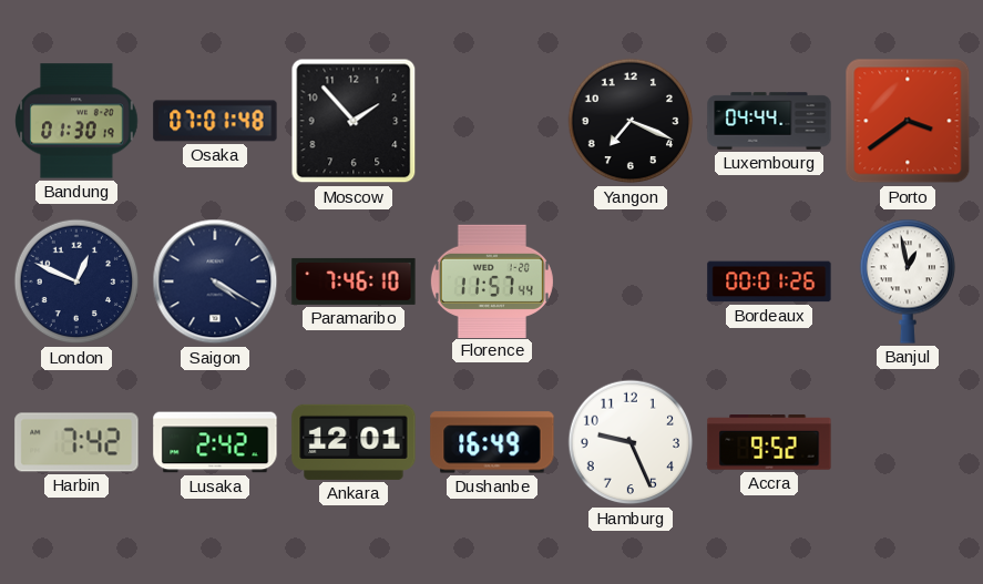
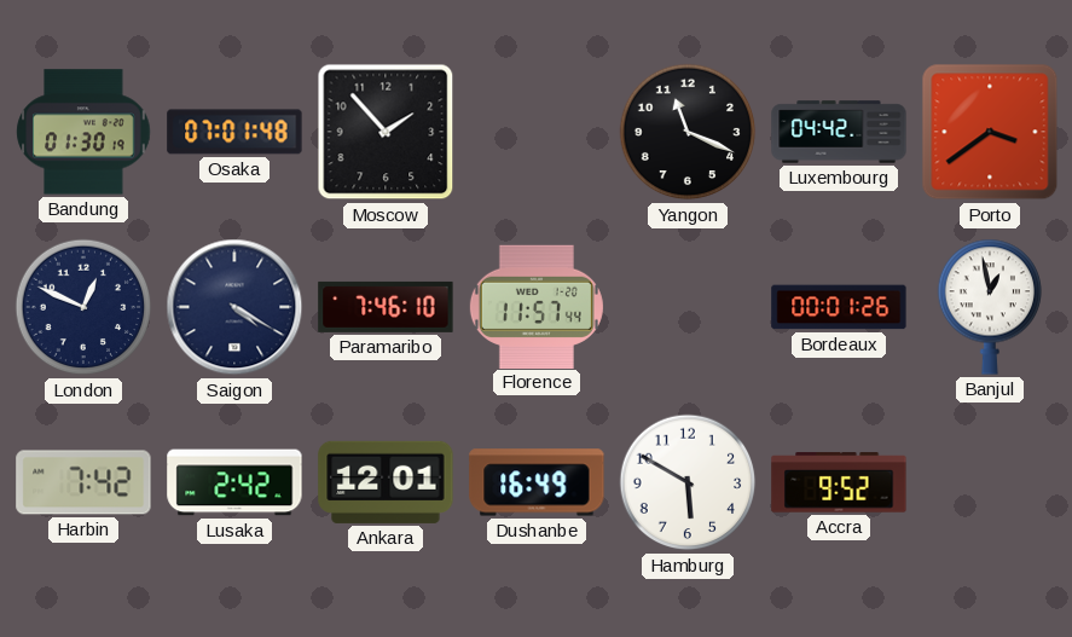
Yangon: 7:19 -> 11:19 (688, 132)
Luxembourg: 04:44 -> 04:42 (839, 132)
Hamburg: 9:26 -> 5:50 (688, 482)
